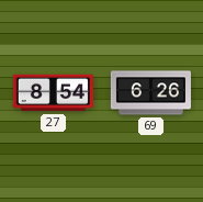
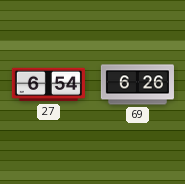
27: 8:54 -> 6:54 (48, 85)
